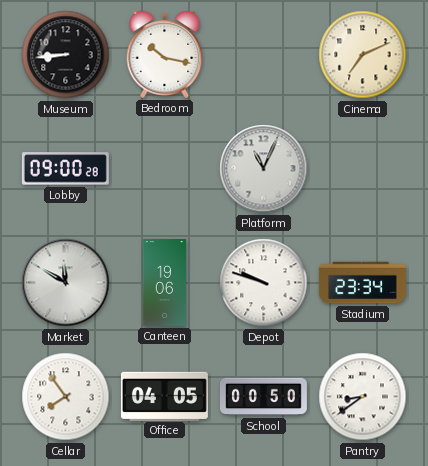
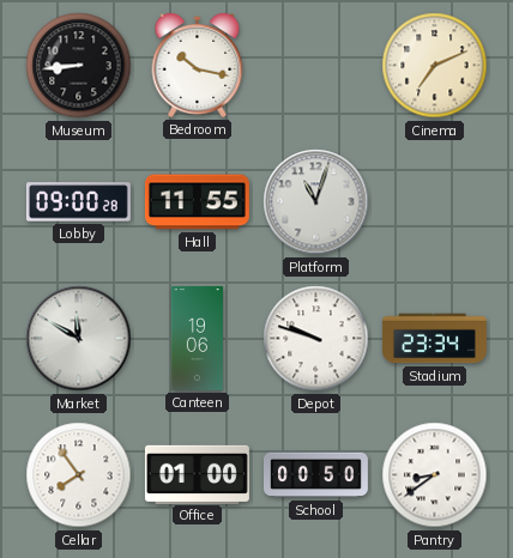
Hall: none -> 11:55 (197, 202)
Platform: 11:04 -> 11:03 (316, 202)
Office: 04:05 -> 01:00 (197, 474)
